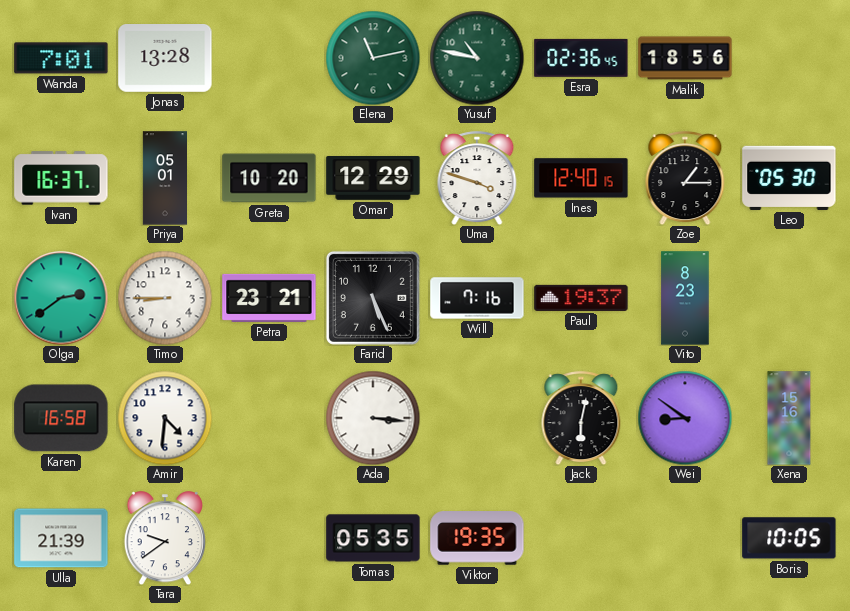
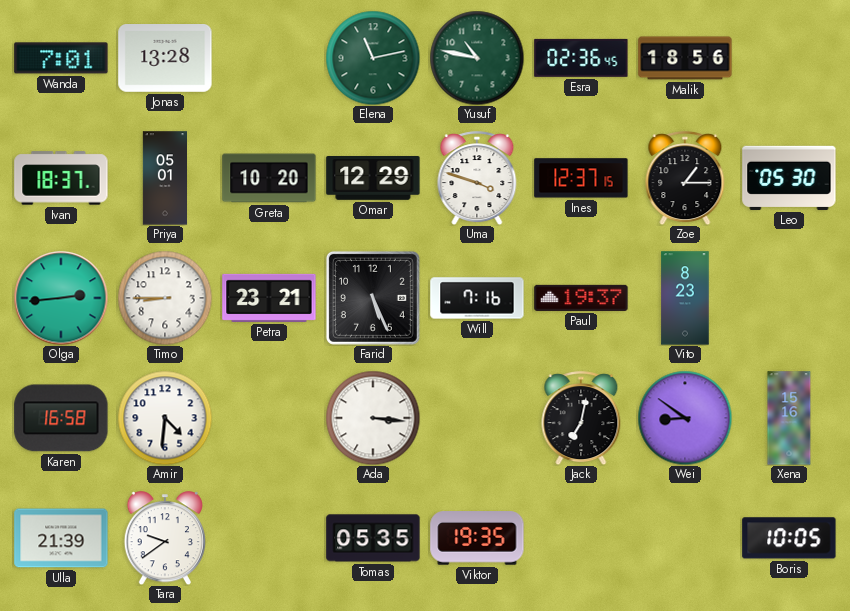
Ivan: 16:37 -> 18:37 (61, 178)
Ines: 12:40 -> 12:37 (581, 178)
Olga: 2:39 -> 2:44 (61, 298)
Jack: 6:02 -> 7:02 (581, 418)
